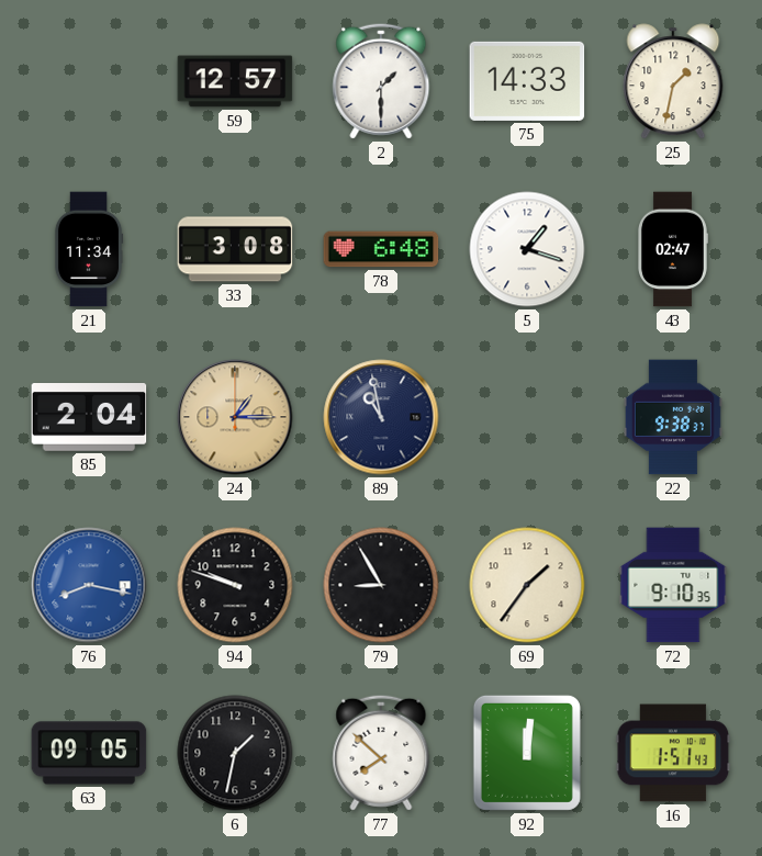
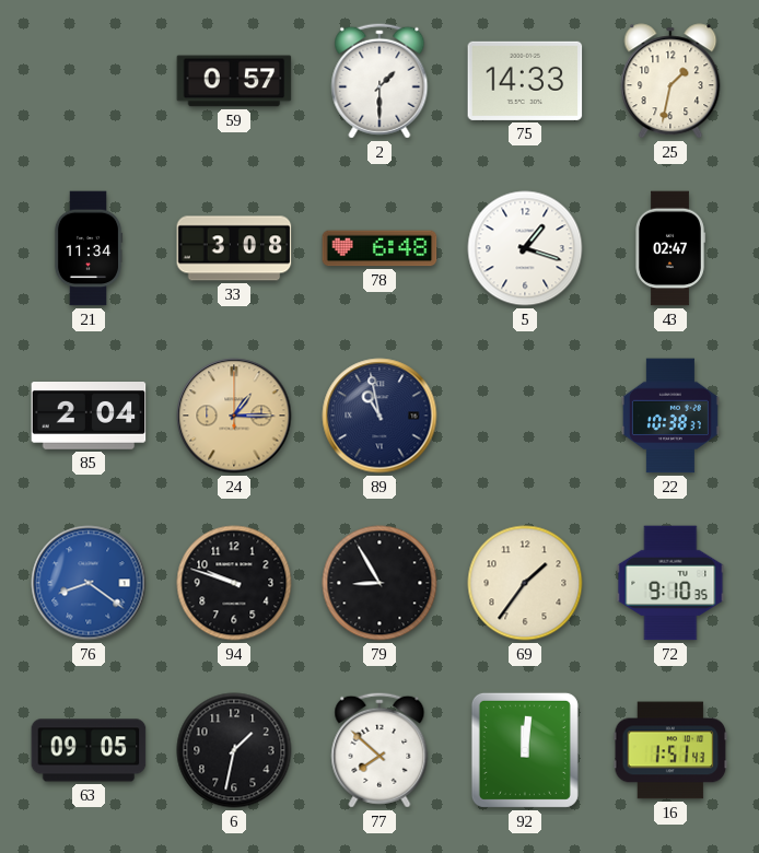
59: 12:57 -> 0:57 (234, 81)
22: 9:38 -> 10:38 (670, 416)
76: 8:17 -> 8:21 (89, 583)
